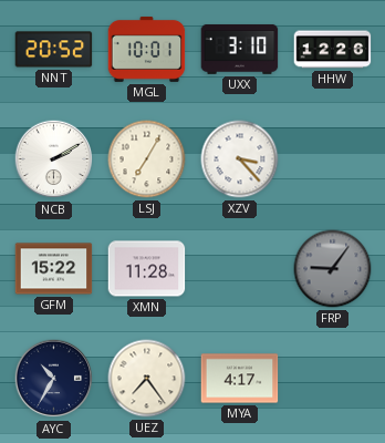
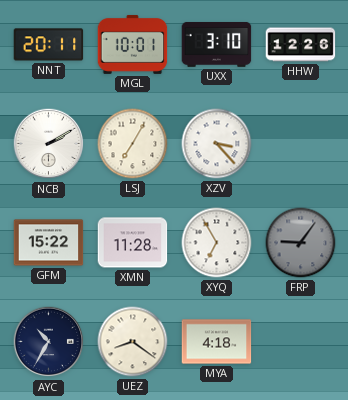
NNT: 20:52 -> 20:11 (49, 45)
XYQ: none -> 6:55 (217, 243)
UEZ: 7:24 -> 8:21 (133, 342)
MYA: 4:17 -> 4:18 (217, 342)
